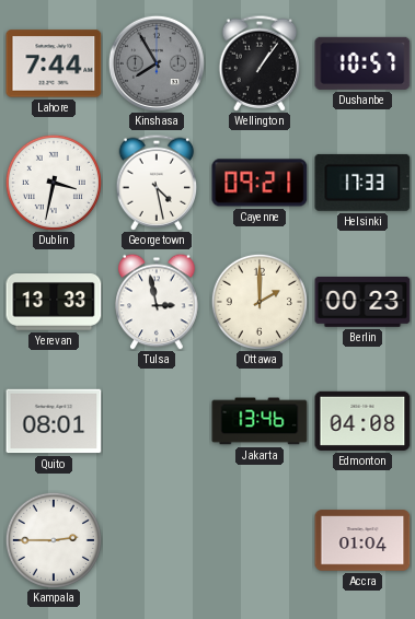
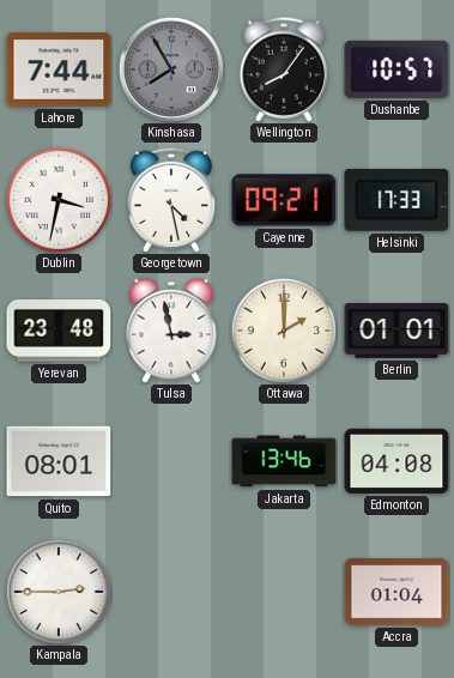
Wellington: 1:06 -> 8:06 (284, 69)
Yerevan: 13:33 -> 23:48 (59, 332)
Berlin: 00:23 -> 01:01 (397, 331)
